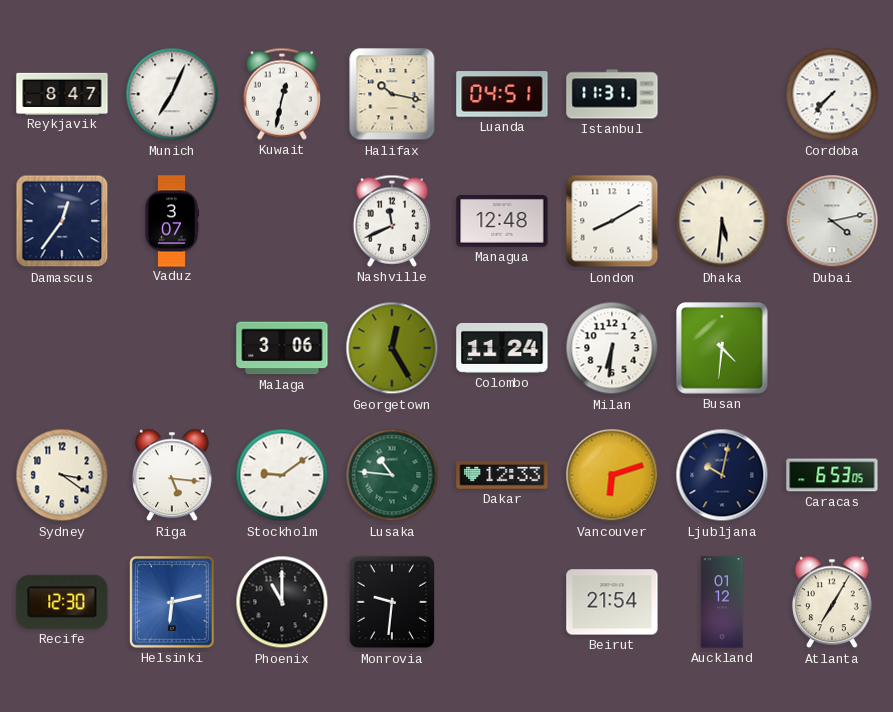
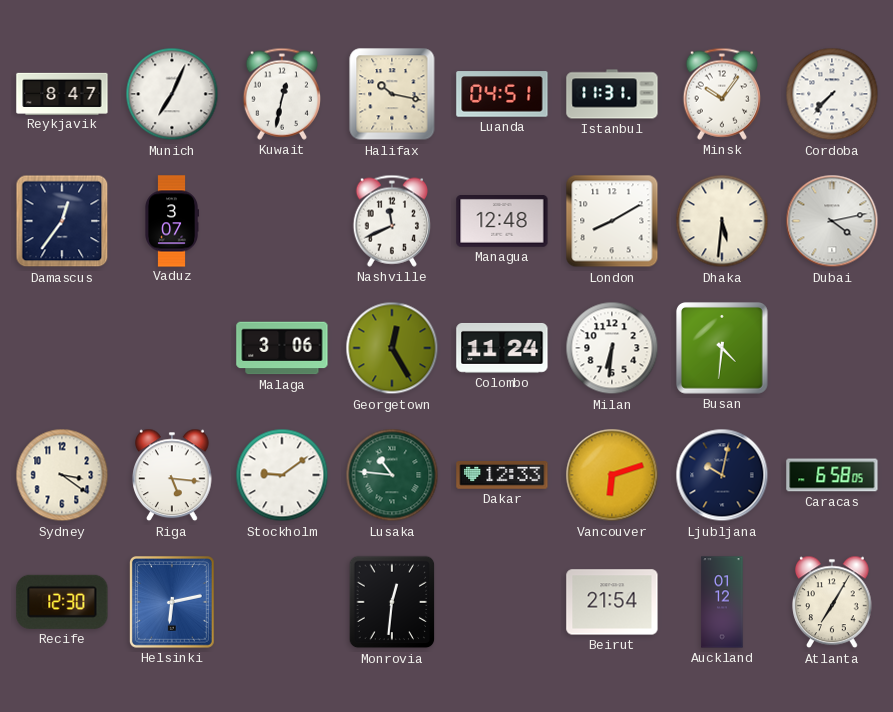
Minsk: none -> 10:06 (721, 94)
Caracas: 6:53 -> 6:58 (832, 475)
Phoenix: 11:00 -> none (282, 602)
Monrovia: 9:31 -> 12:31 (392, 602)
